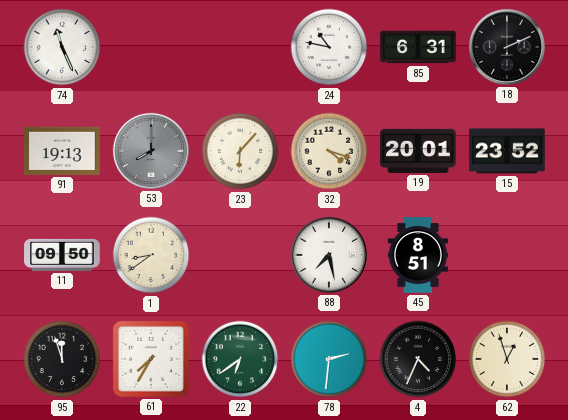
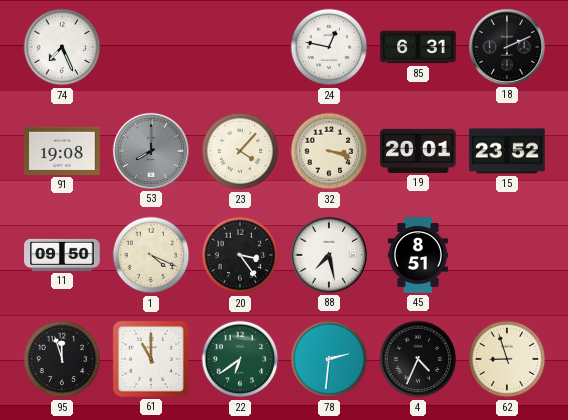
74: 11:26 -> 7:26 (62, 47)
24: 10:47 -> 12:47 (329, 47)
91: 19:13 -> 19:08 (62, 151)
23: 6:07 -> 4:07 (240, 151)
32: 4:18 -> 3:18 (329, 151)
1: 8:39 -> 4:19 (151, 255)
20: none -> 3:24 (240, 255)
61: 7:35 -> 11:00 (151, 359)
62: 12:57 -> 8:57 (507, 359)
